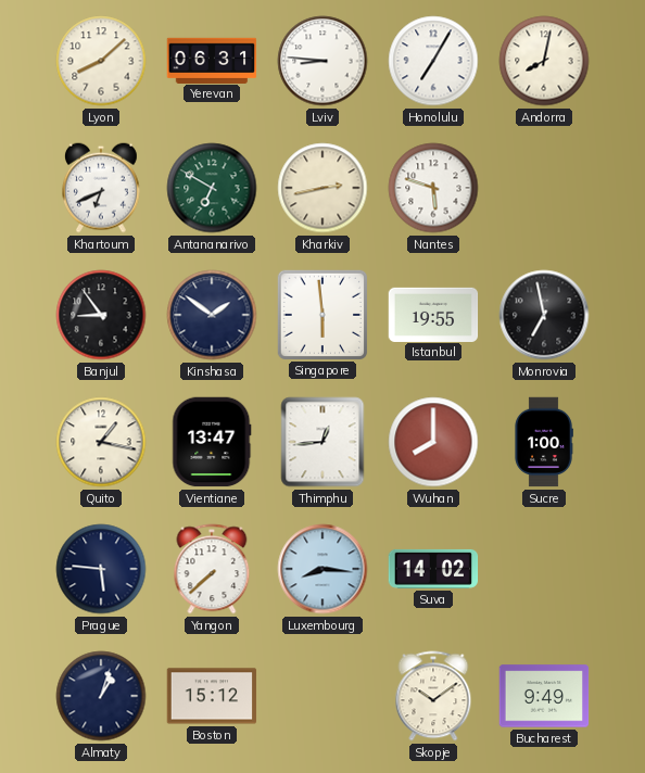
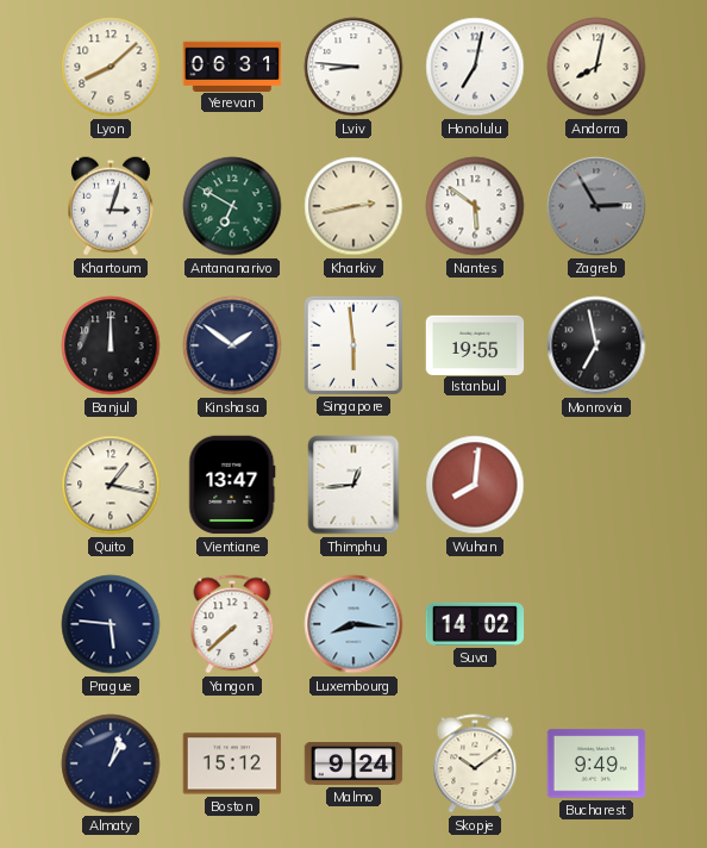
Honolulu: 7:05 -> 7:02 (475, 67)
Khartoum: 6:41 -> 3:03 (112, 206)
Nantes: 5:48 -> 5:51 (475, 206)
Zagreb: none -> 2:55 (596, 206)
Banjul: 8:54 -> 12:00 (111, 345)
Wuhan: 8:00 -> 8:01 (475, 485)
Sucre: 1:00 -> none (544, 442)
Malmo: none -> 9:24 (353, 765)
